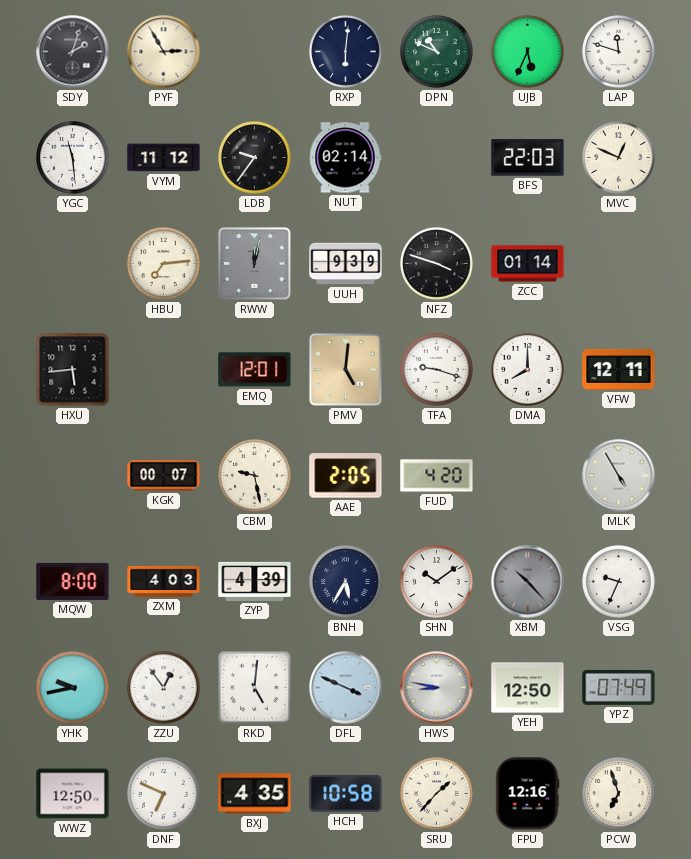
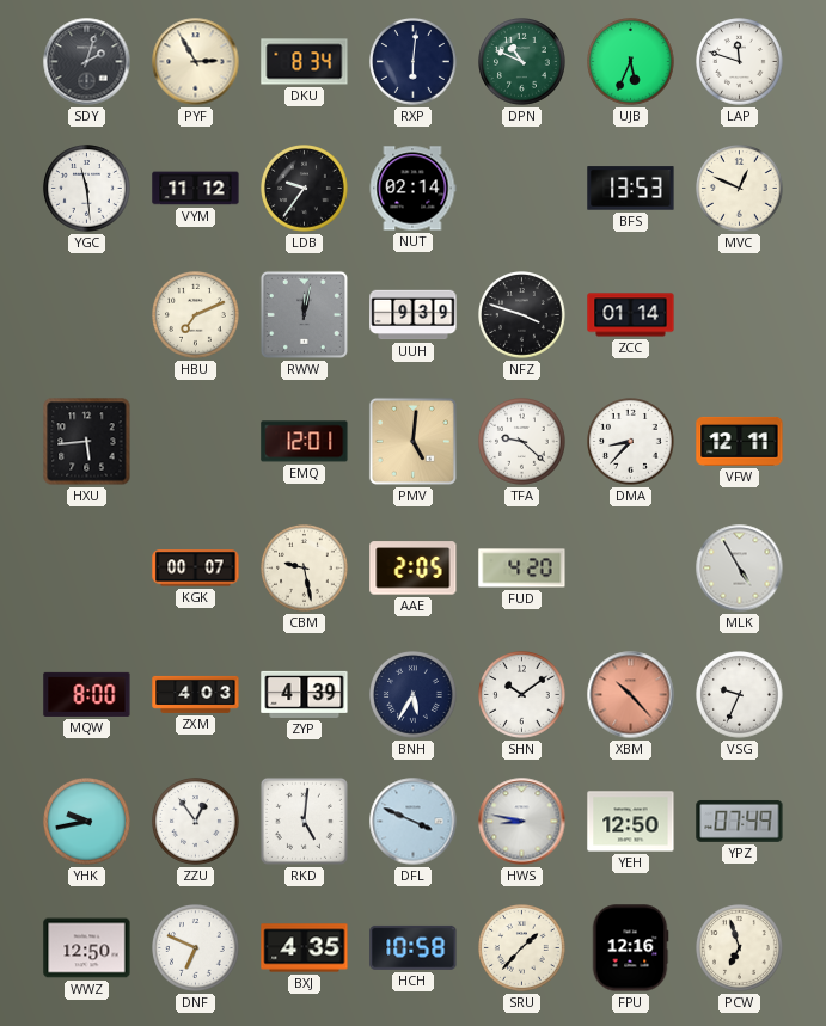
DKU: none -> 8:34 (305, 62)
BFS: 22:03 -> 13:53 (631, 189)
HBU: 7:14 -> 7:11 (196, 315)
TFA: 9:18 -> 9:22 (522, 442)
DMA: 8:00 -> 8:37 (631, 442)
XBM dial: grey -> salmon (631, 695)
